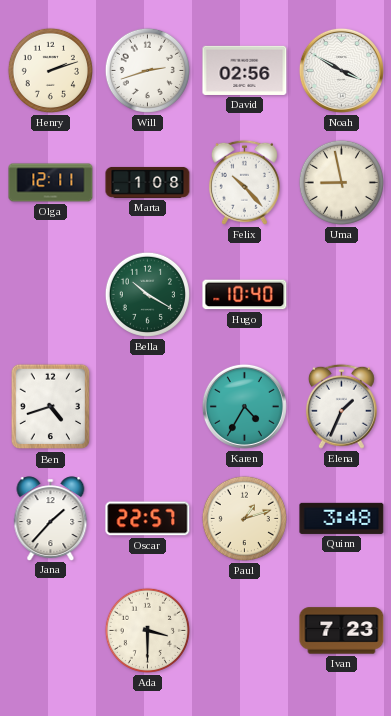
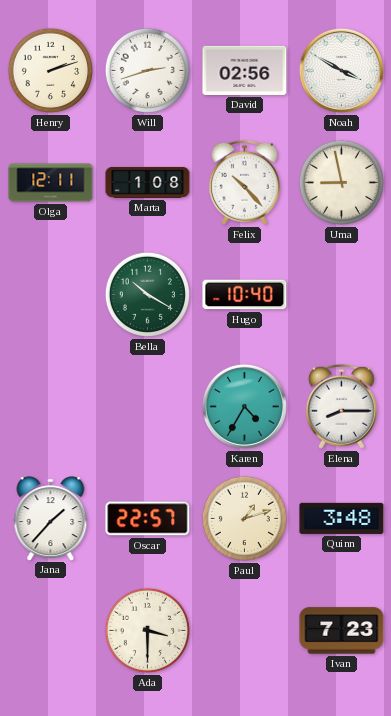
Ben: 4:42 -> none (50, 407)
Elena: 1:34 -> 8:15 (341, 406)
